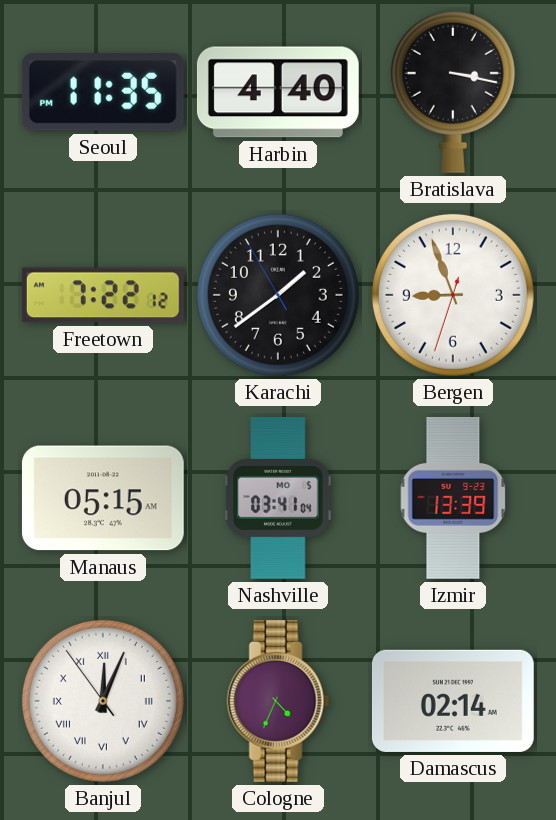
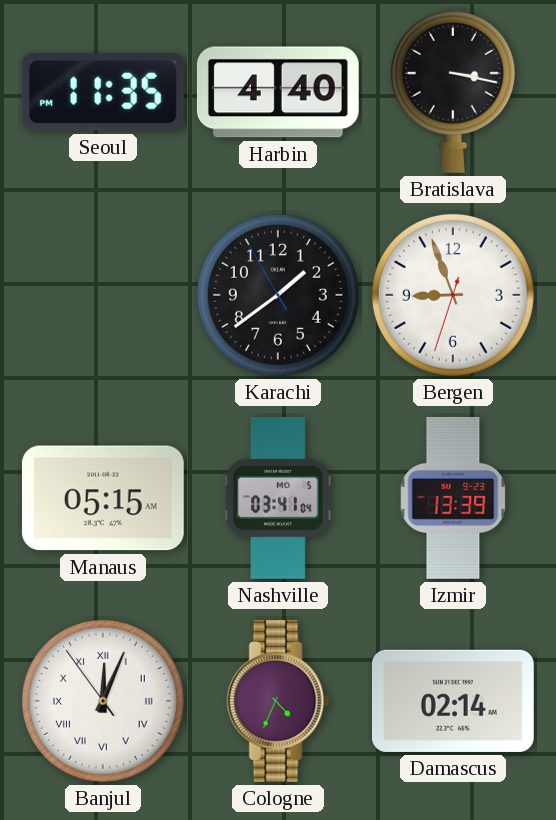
Freetown: 7:22 -> none (103, 295)
